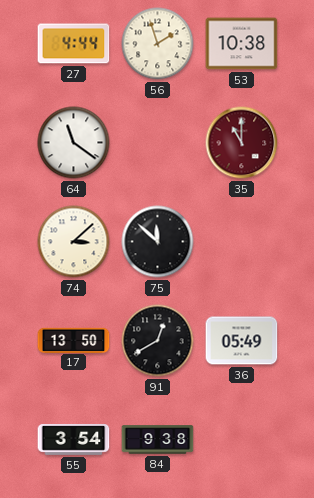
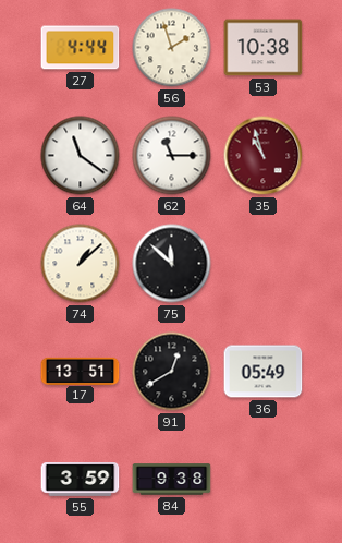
62: none -> 11:15 (172, 156)
35: 11:00 -> 10:57 (264, 156)
74: 3:08 -> 1:08 (81, 264)
17: 13:50 -> 13:51 (81, 371)
55: 3:54 -> 3:59 (81, 480)
